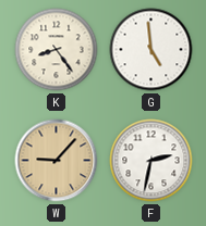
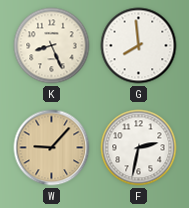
K: 8:24 -> 8:26 (52, 46)
G: 4:59 -> 7:59 (139, 46)
